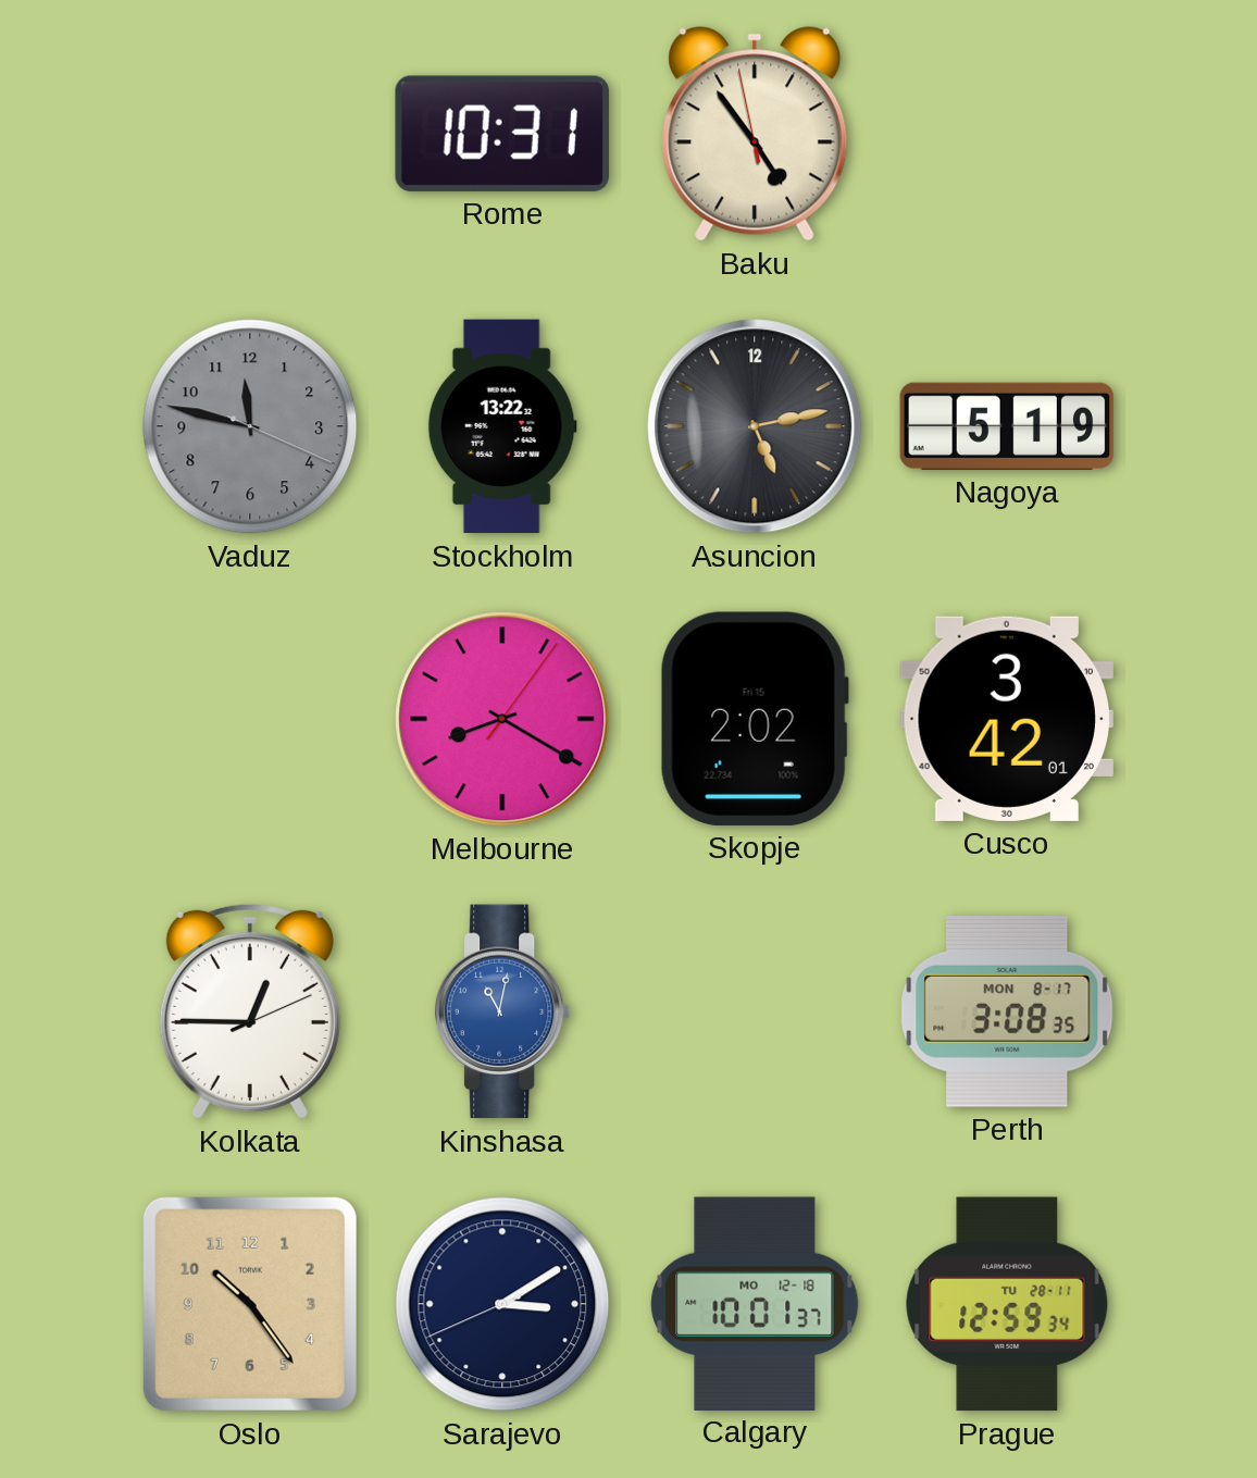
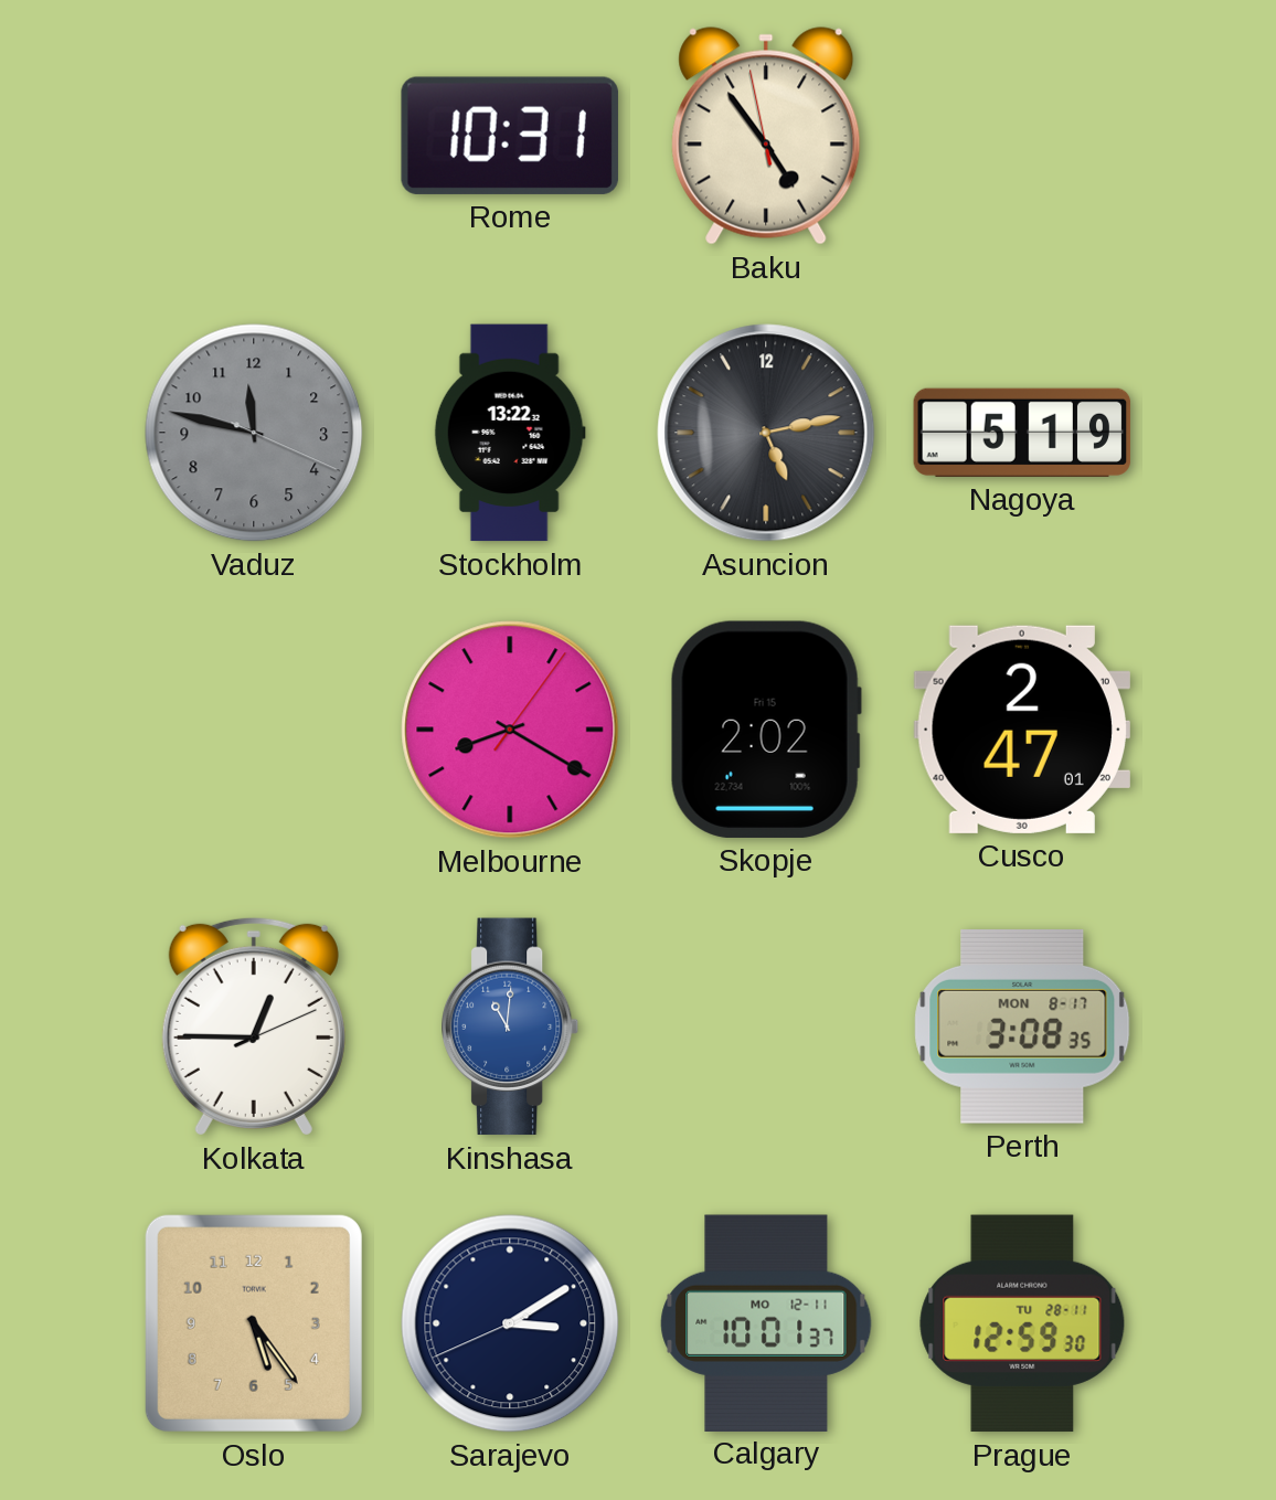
Cusco: 3:42 -> 2:47 (1022, 730)
Kinshasa: 11:02 -> 11:01 (510, 1026)
Oslo: 10:24 -> 5:24 (254, 1323)
Calgary date: MO 12-18 -> MO 12-11 (766, 1322)
Prague: 12:59:34 -> 12:59:30 (1022, 1323)
